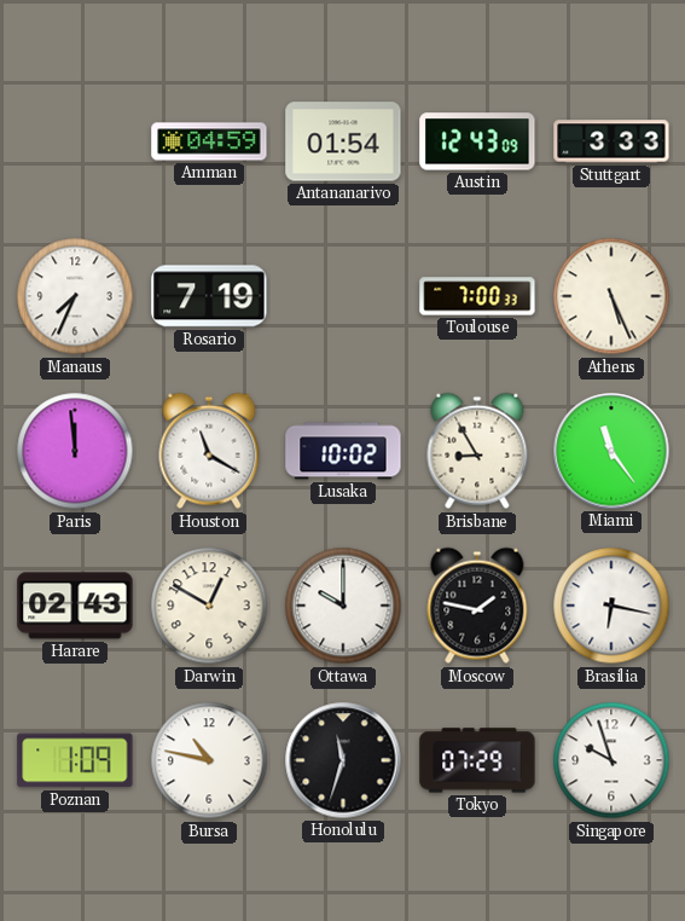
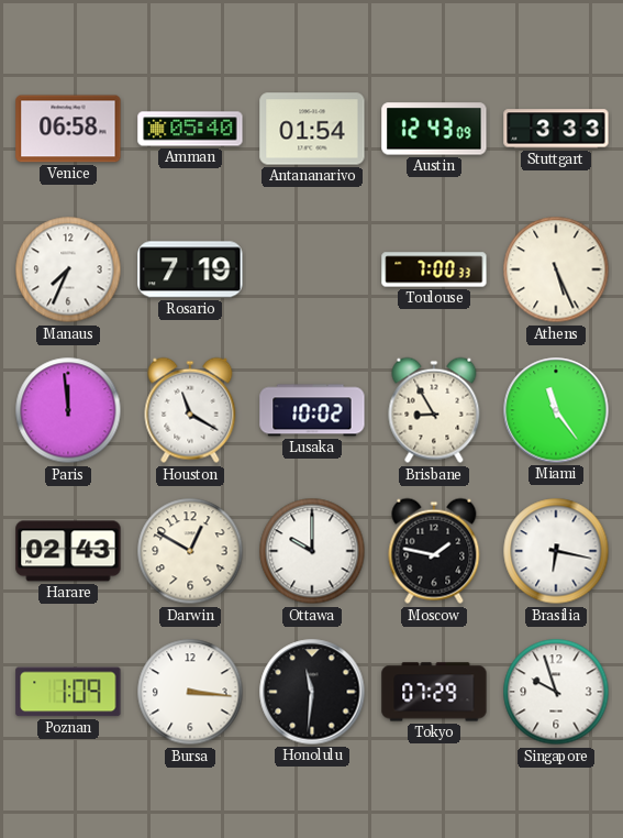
Venice: none -> 06:58 (68, 129)
Amman: 04:59 -> 05:40 (190, 129)
Bursa: 10:47 -> 3:16 (190, 692)
Honolulu: 11:33 -> 11:31 (312, 692)
